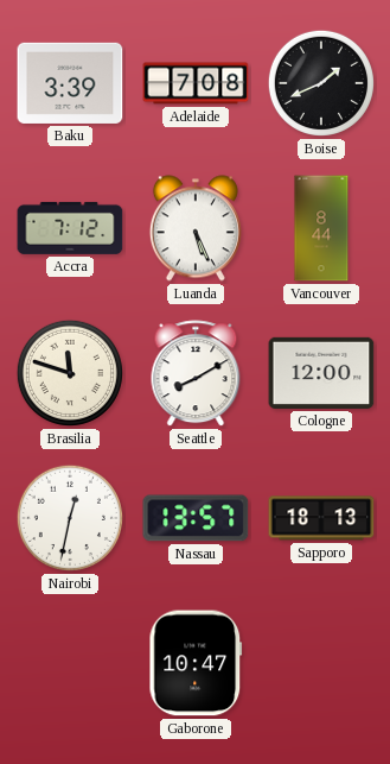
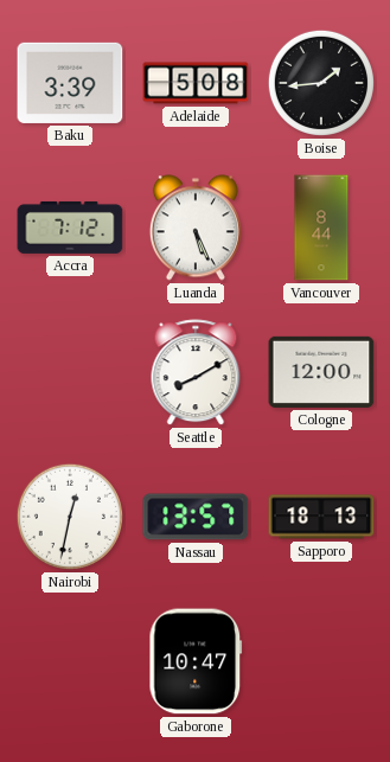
Adelaide: 7:08 -> 5:08 (196, 83)
Boise: 1:41 -> 1:44 (321, 83)
Brasilia: 11:48 -> none (70, 373)
